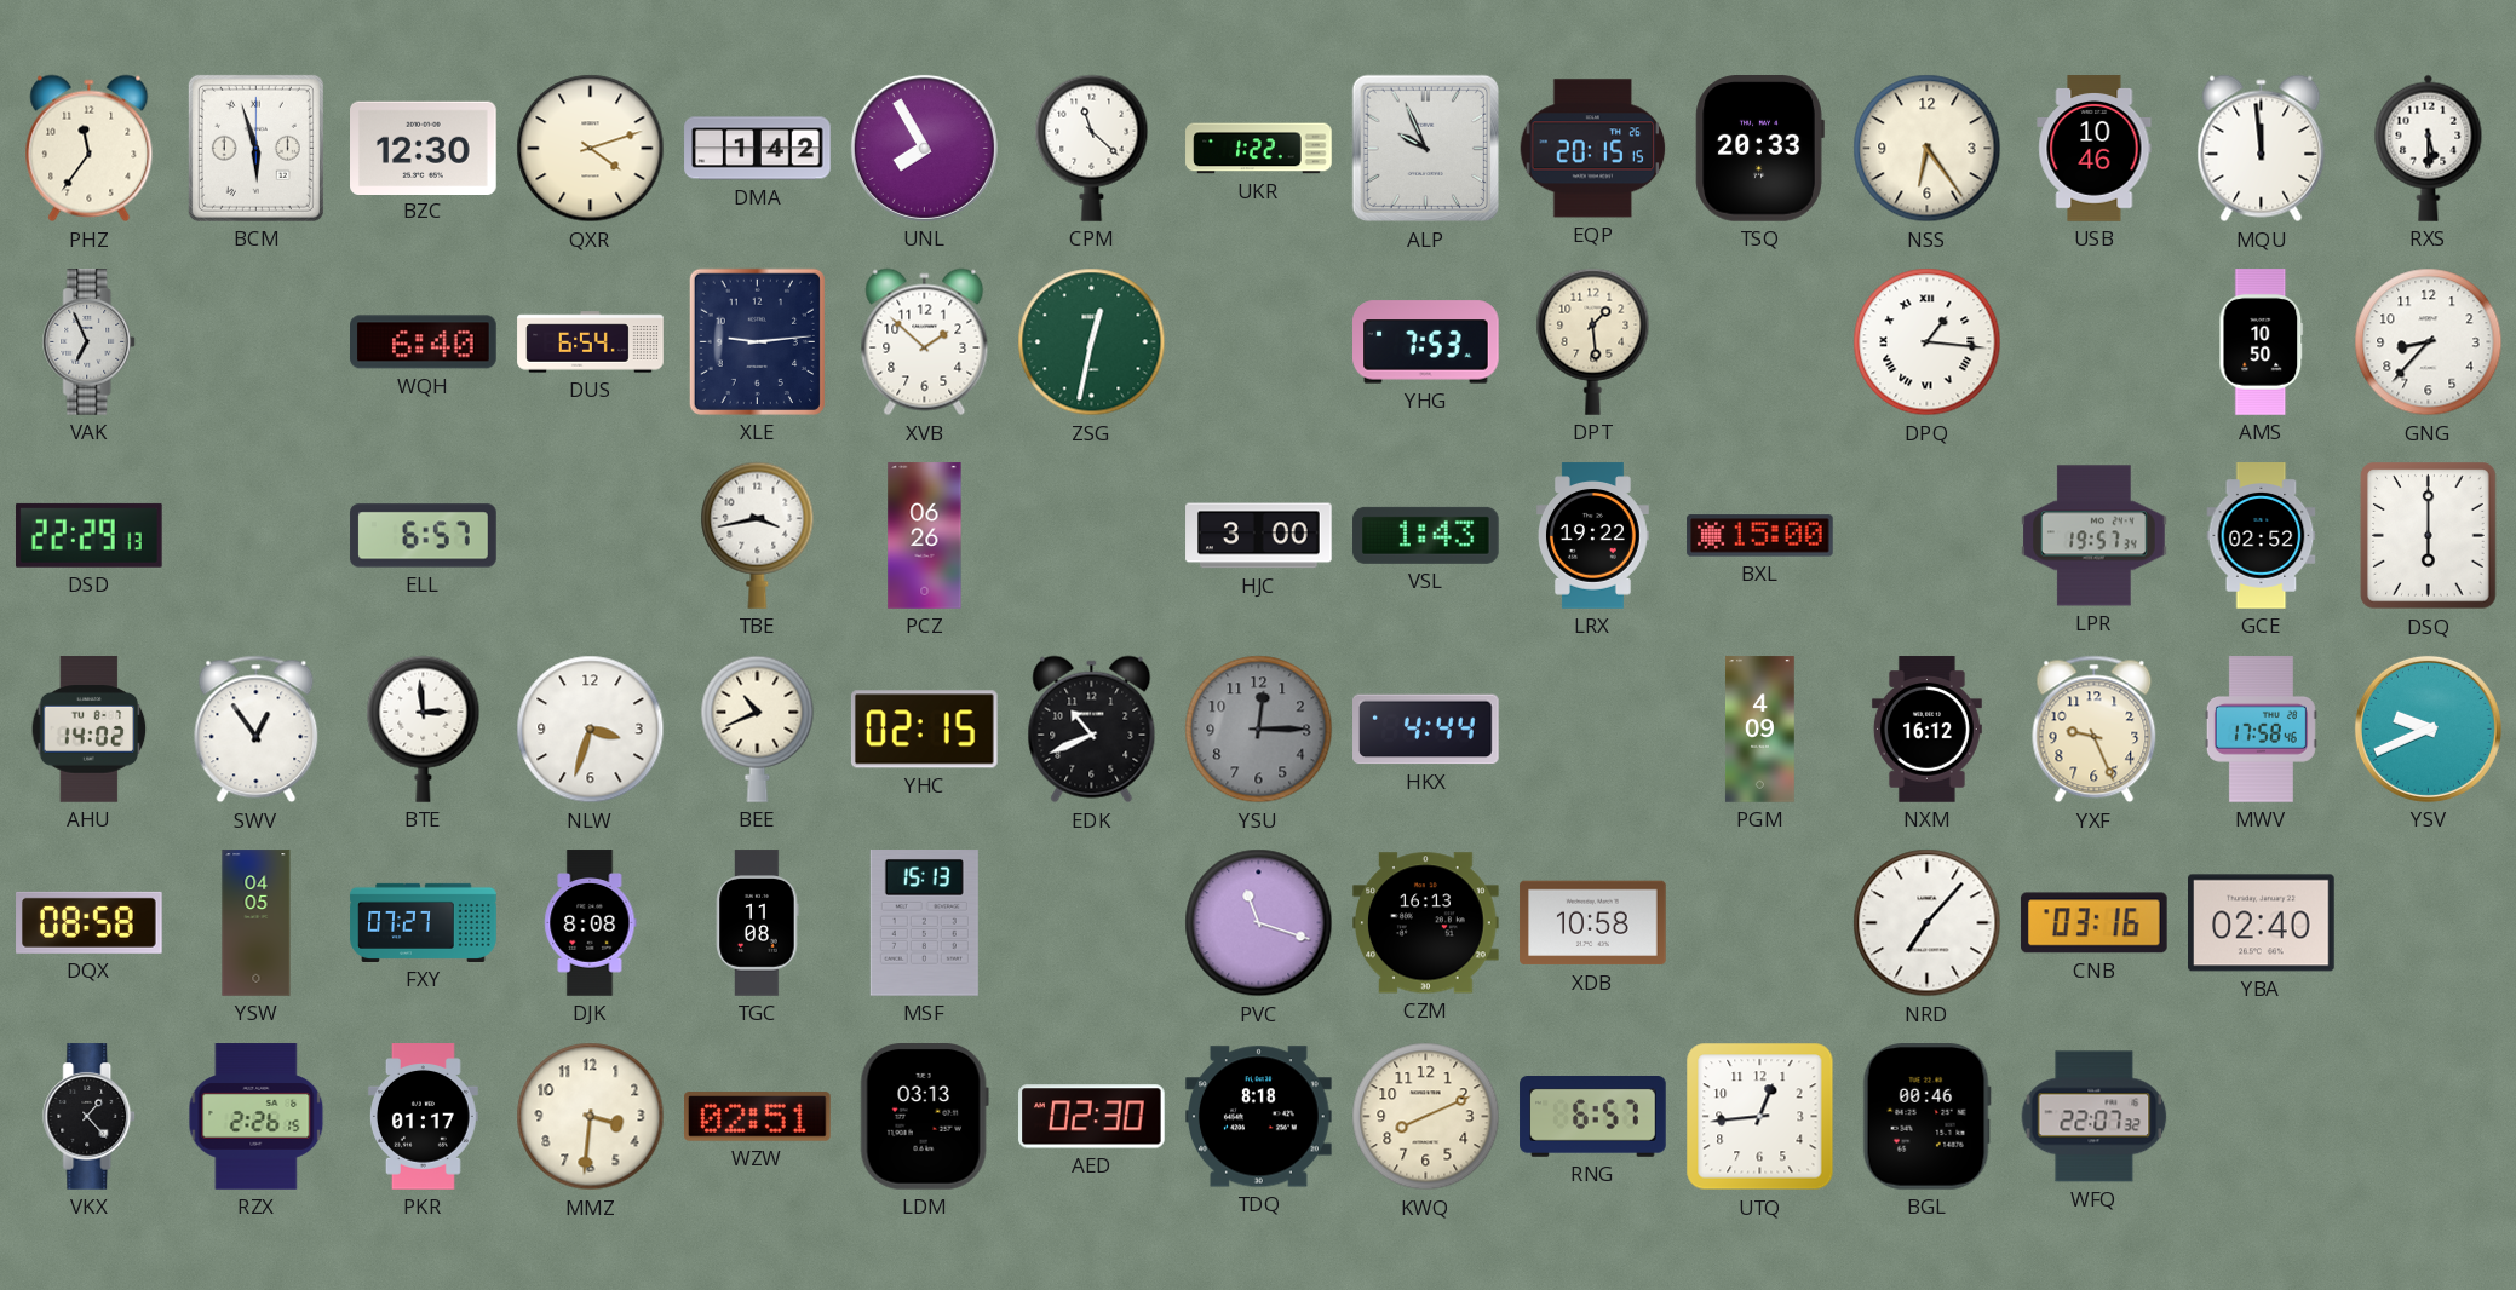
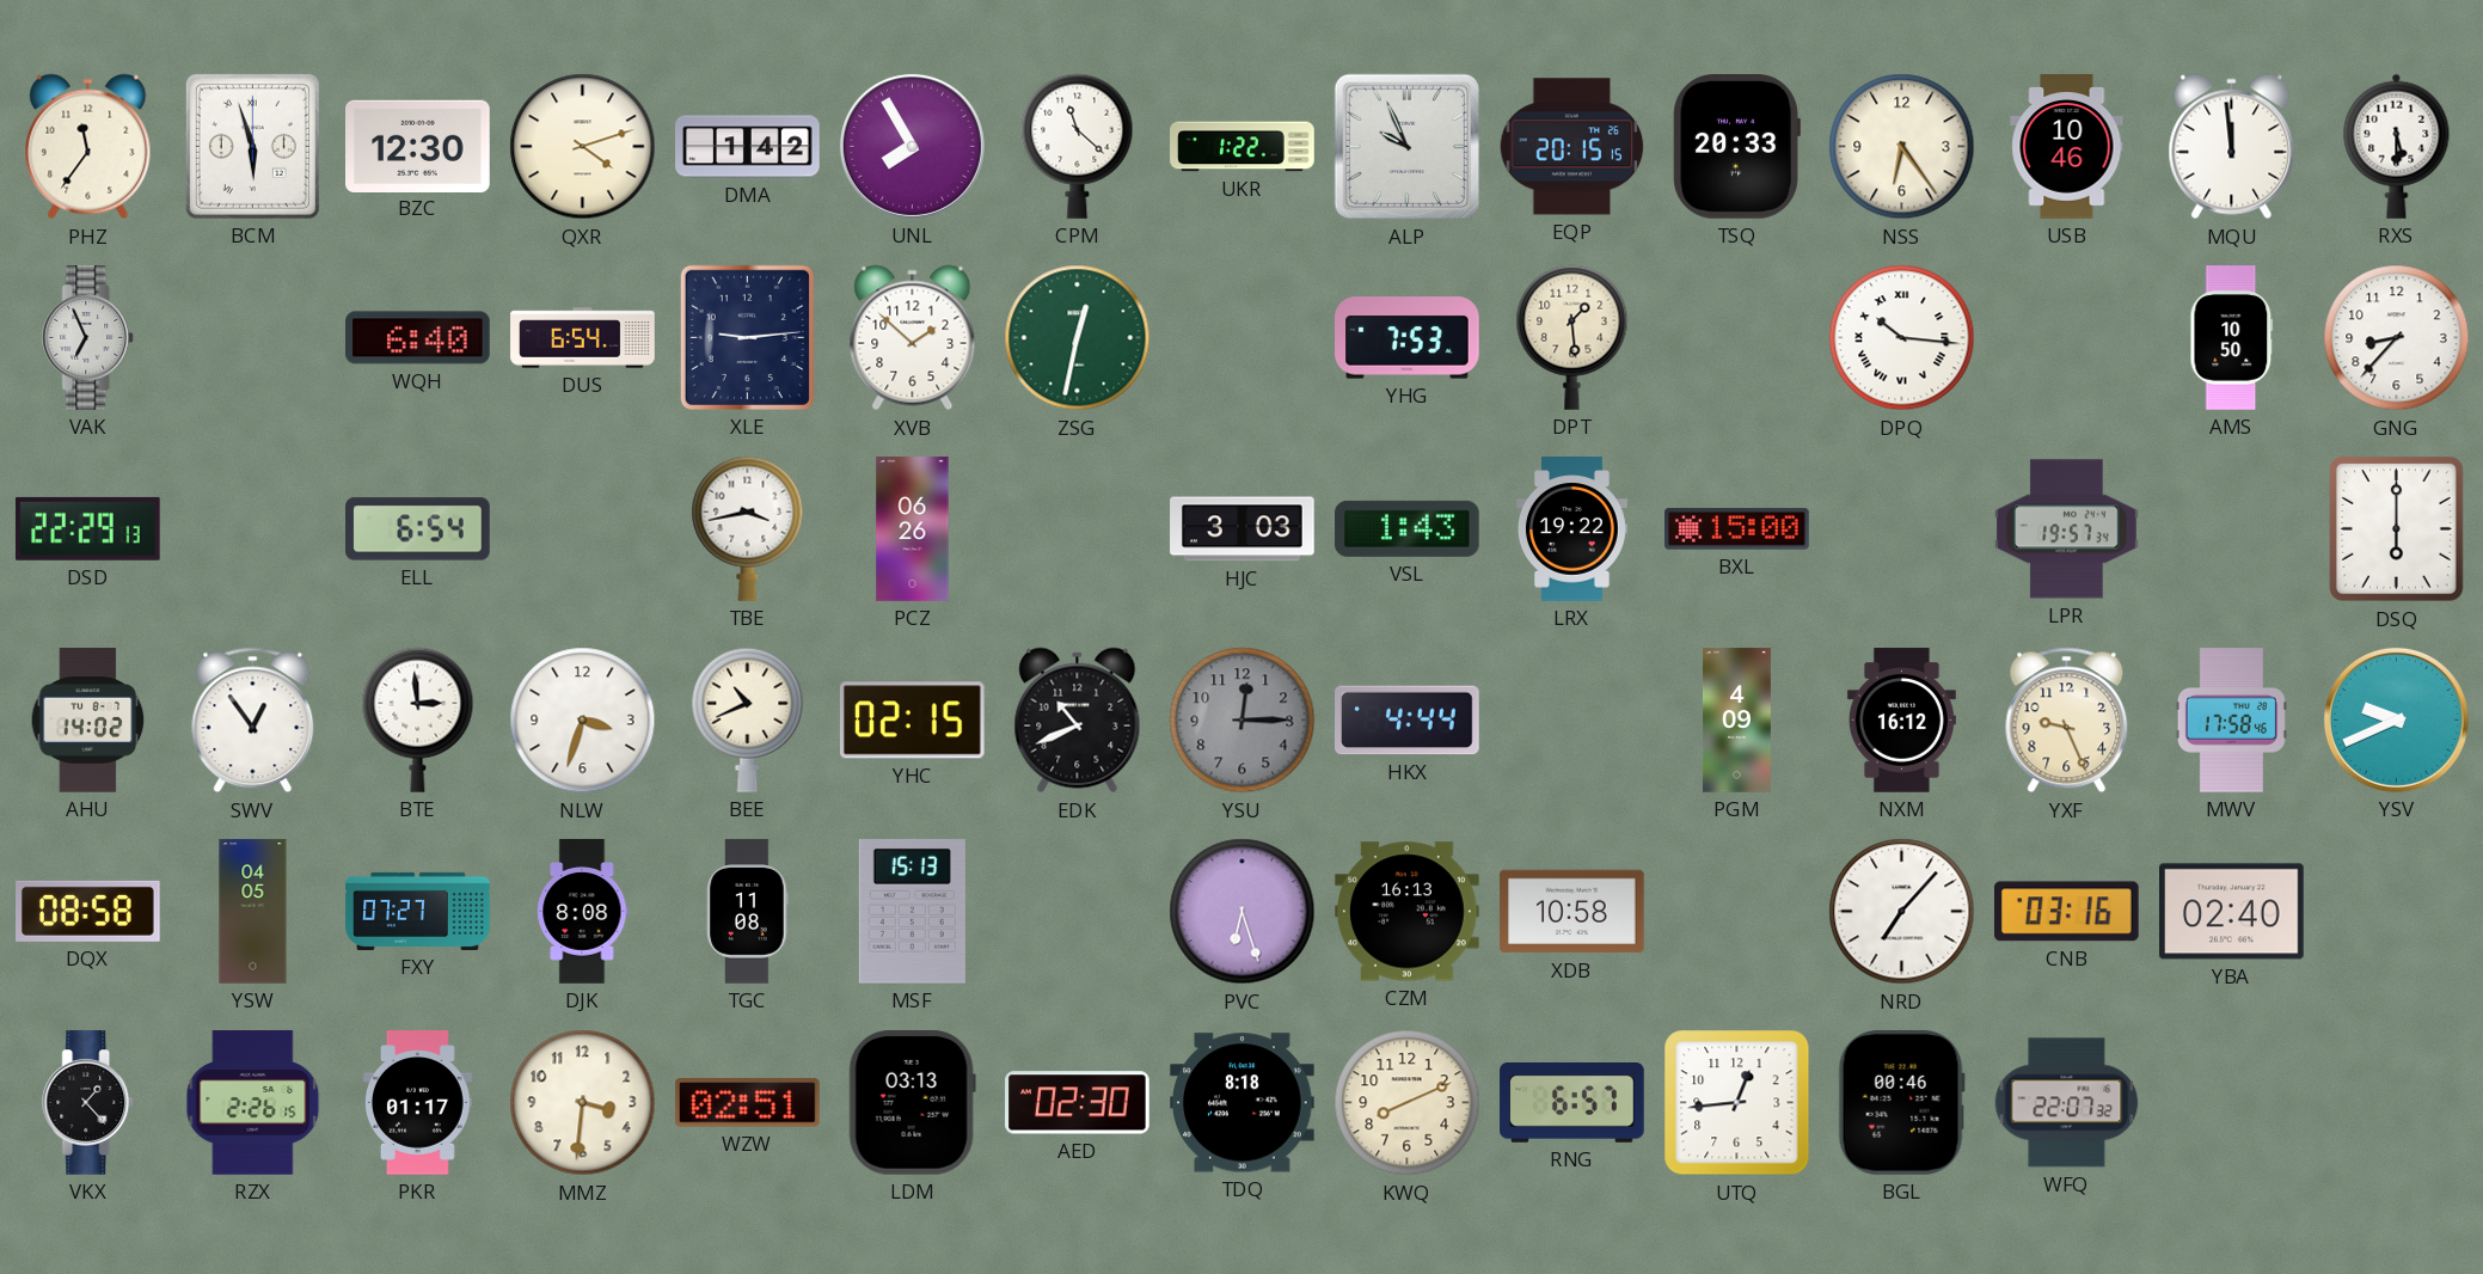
DPQ: 1:16 -> 10:16 (1902, 338)
ELL: 6:57 -> 6:54 (418, 529)
HJC: 3:00 -> 3:03 (1243, 529)
GCE: 02:52 -> none (2262, 536)
PVC: 11:18 -> 6:27 (1243, 912)
